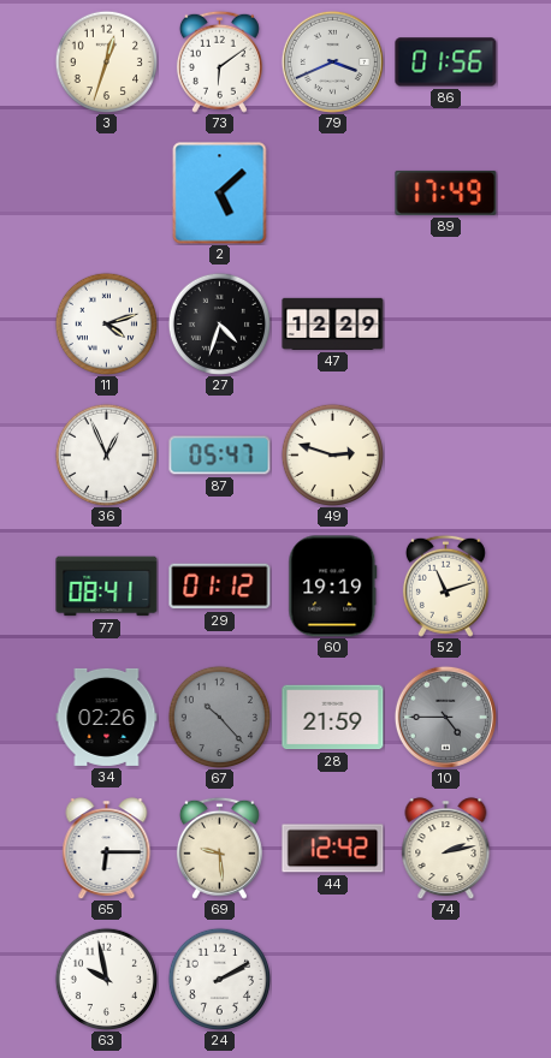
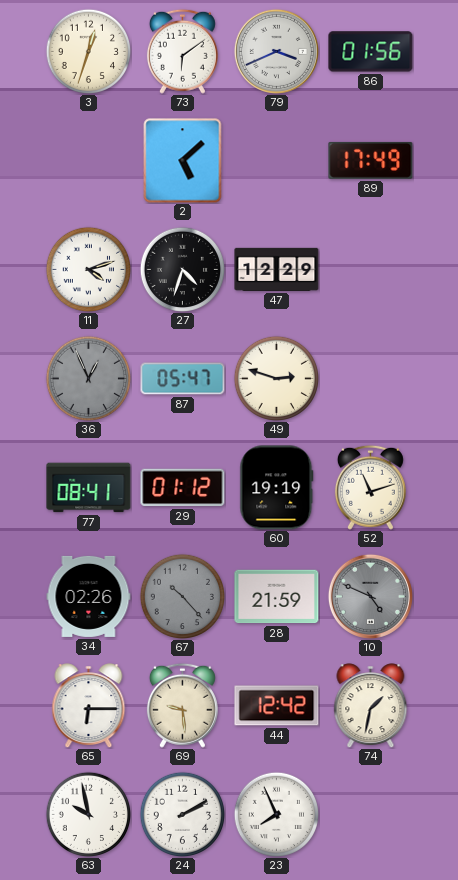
36 dial: white -> grey (88, 378)
10: 4:45 -> 4:49 (370, 596)
74: 2:13 -> 1:32 (371, 706)
23: none -> 7:56 (276, 814)
